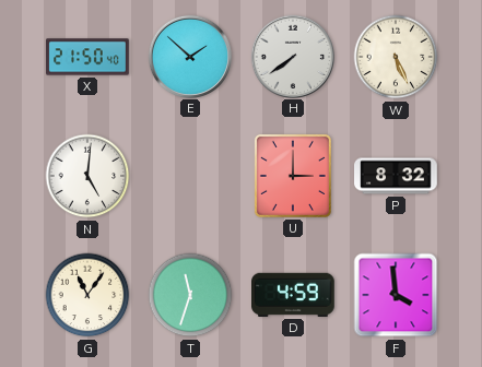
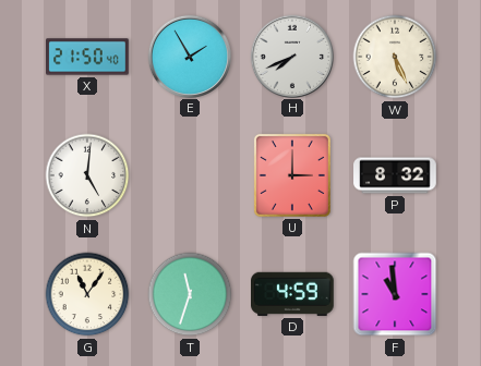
E: 1:52 -> 1:55 (189, 56)
H: 7:39 -> 7:41 (291, 56)
F: 3:59 -> 10:59 (395, 294)
